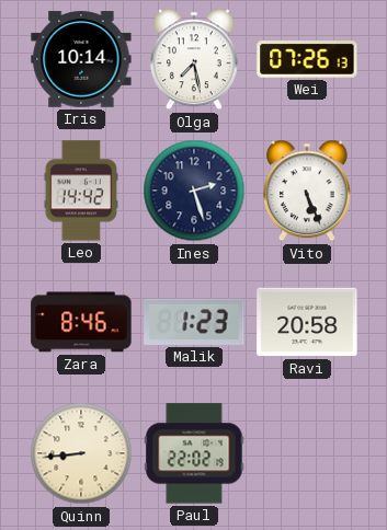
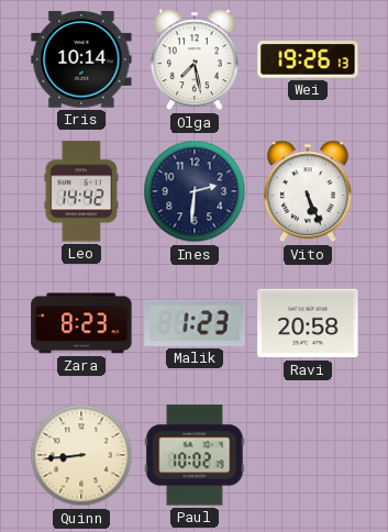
Wei: 07:26 -> 19:26 (308, 59)
Ines: 2:27 -> 2:31 (195, 191)
Zara: 8:46 -> 8:23 (81, 323)
Paul: 22:02 -> 10:02 (195, 455)
